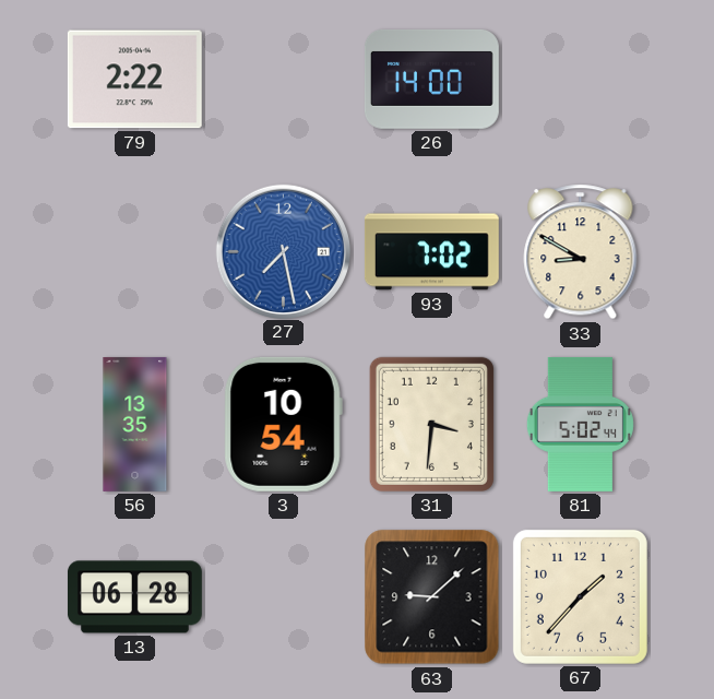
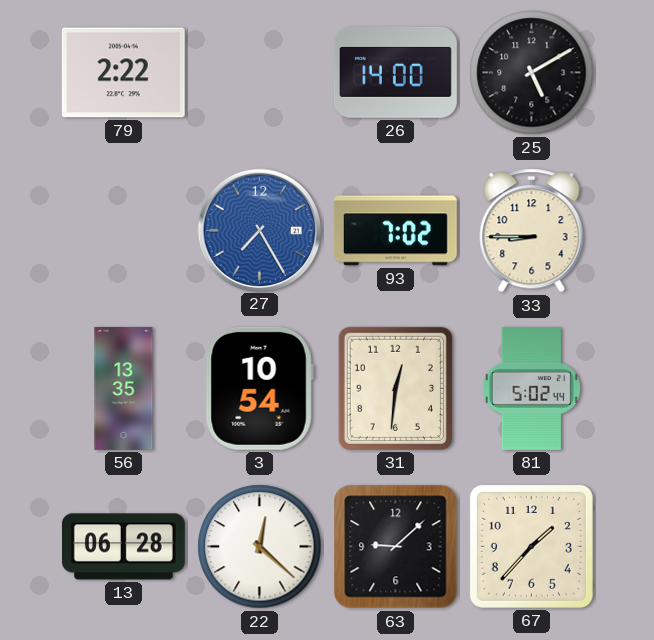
25: none -> 5:10 (532, 73)
27: 7:28 -> 7:25 (259, 230)
33: 8:50 -> 8:45 (532, 231)
31: 3:31 -> 12:31 (395, 388)
22: none -> 12:22 (260, 547)
